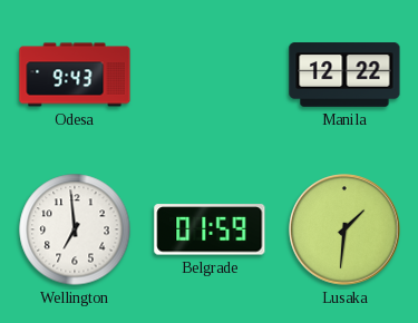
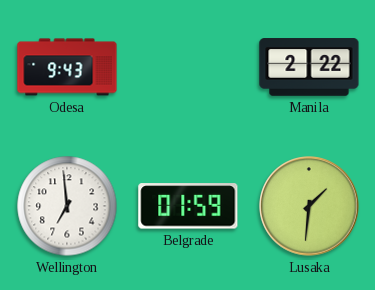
Manila: 12:22 -> 2:22 (309, 67)
